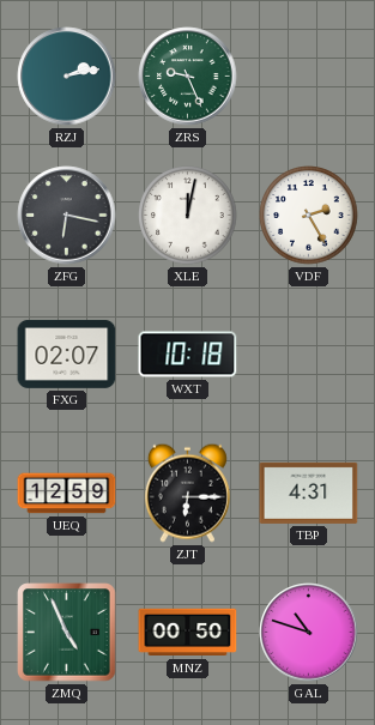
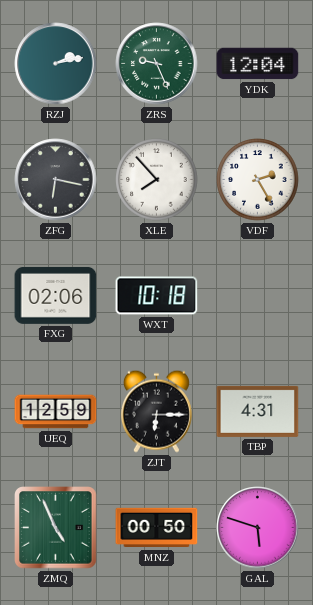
YDK: none -> 12:04 (258, 64)
XLE: 12:02 -> 7:53 (157, 180)
FXG: 02:07 -> 02:06 (56, 295)
GAL: 10:48 -> 5:48 (258, 528)
